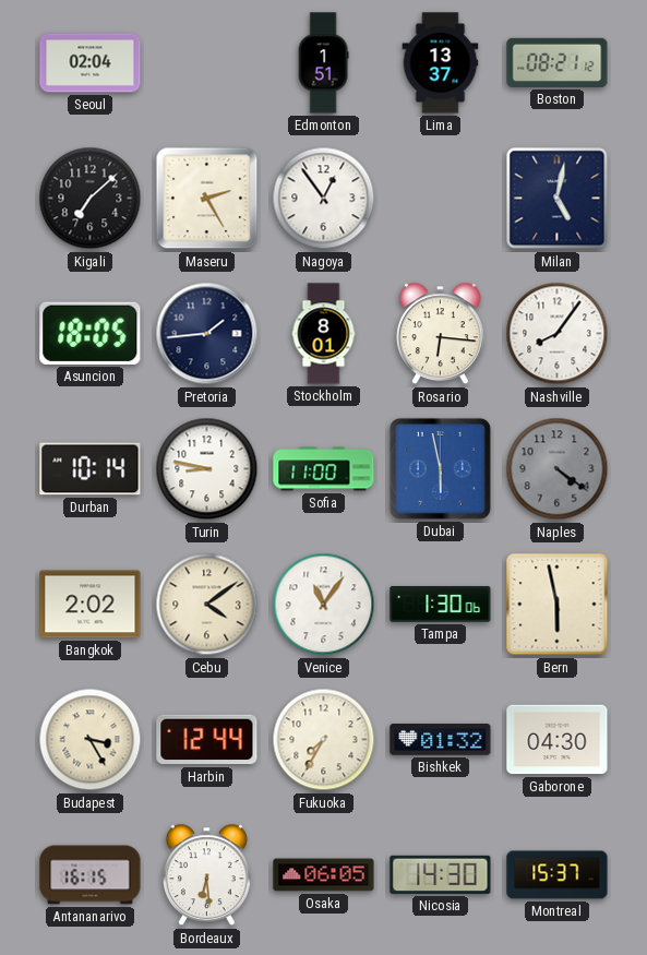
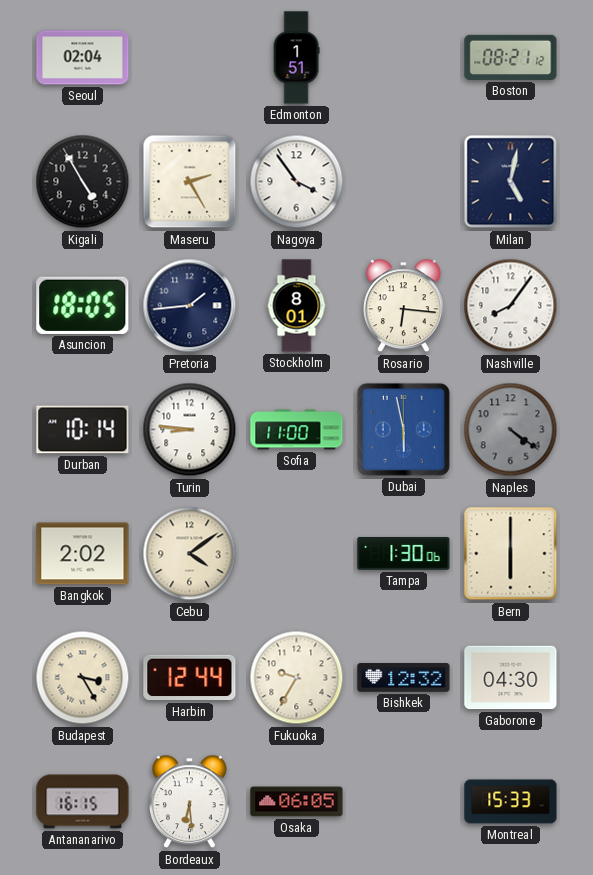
Lima: 13:37 -> none (441, 63)
Kigali: 7:08 -> 4:55 (83, 182)
Nagoya: 12:54 -> 3:54 (297, 182)
Turin: 8:47 -> 8:46 (190, 430)
Venice: 11:06 -> none (324, 605)
Bern: 5:58 -> 6:00 (511, 554)
Fukuoka: 7:35 -> 9:35 (297, 678)
Bishkek: 01:32 -> 12:32 (404, 678)
Nicosia: 14:30 -> none (441, 874)
Montreal: 15:37 -> 15:33 (511, 802)
